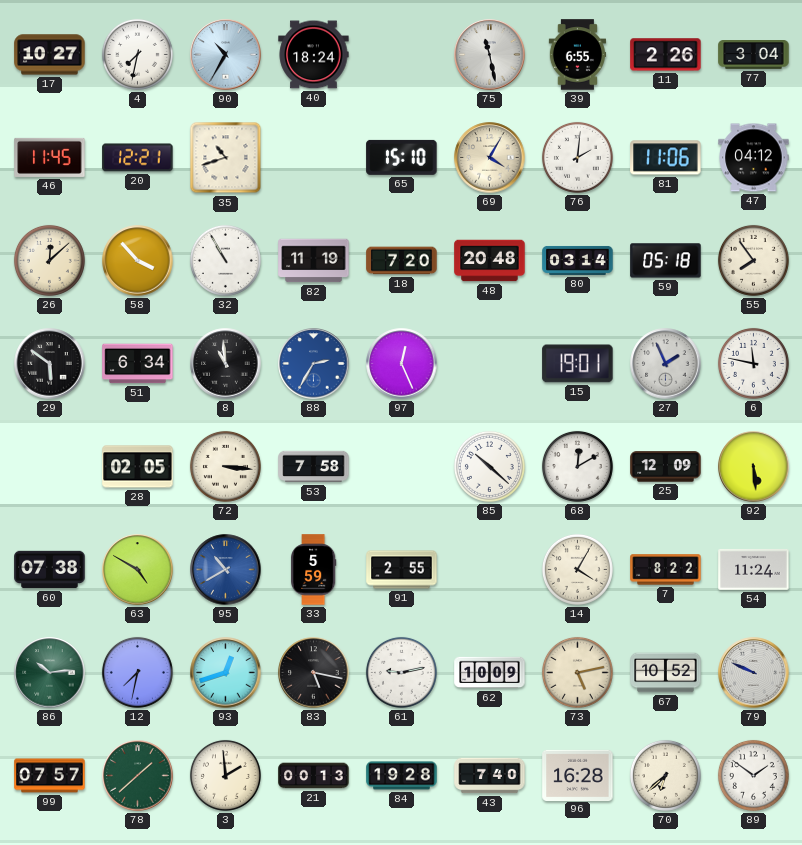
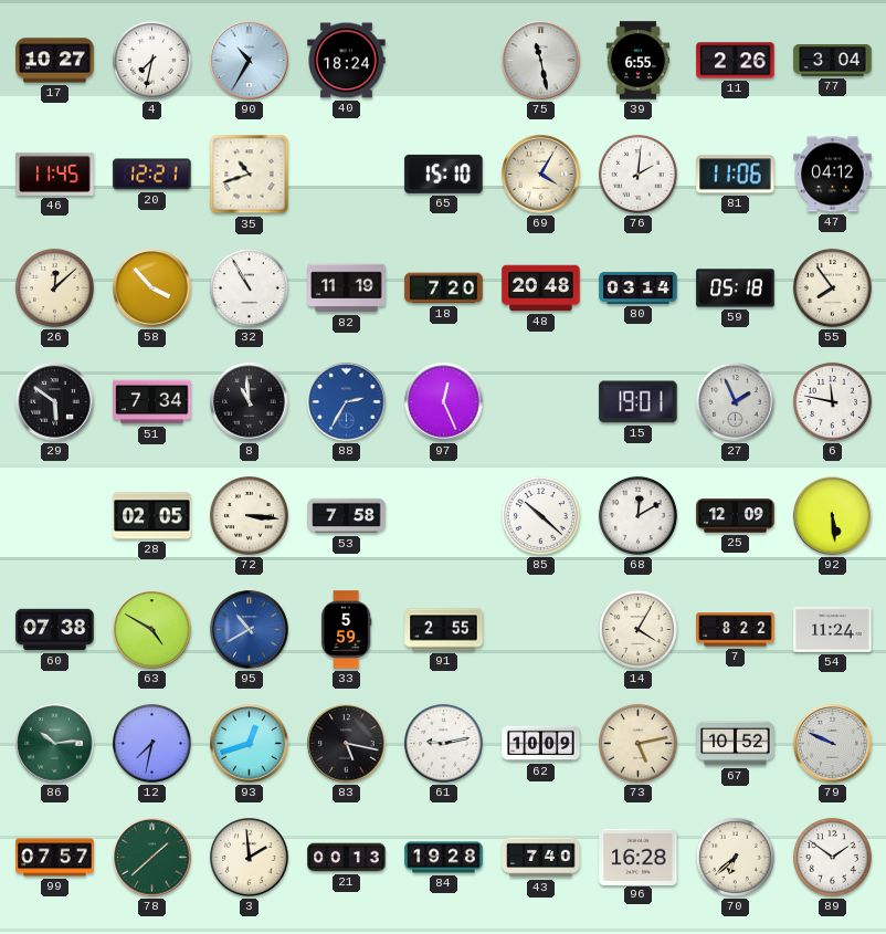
51: 6:34 -> 7:34 (152, 402)
